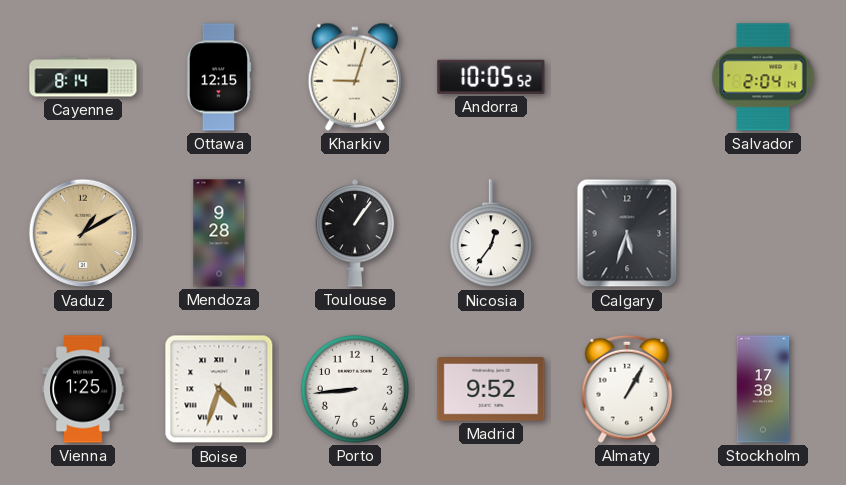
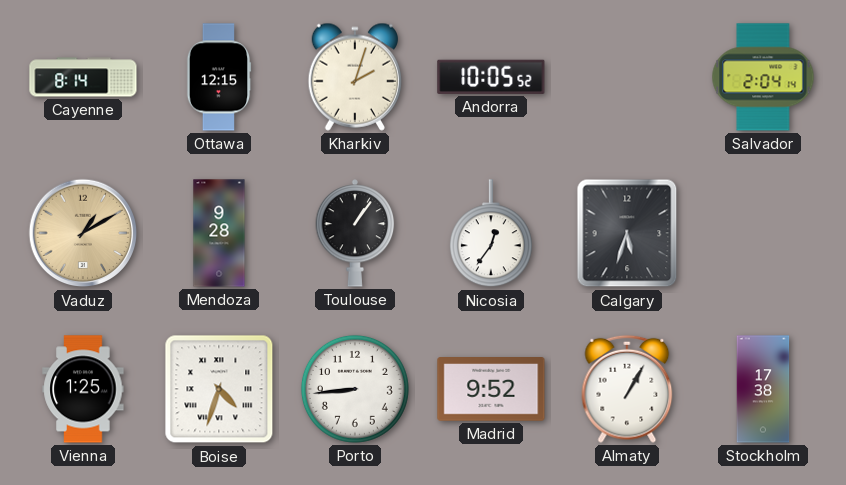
Kharkiv: 9:03 -> 2:03 (354, 77)
